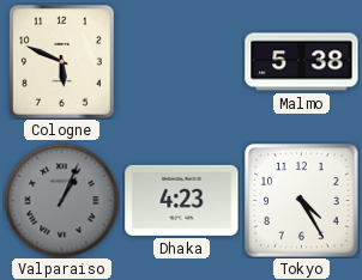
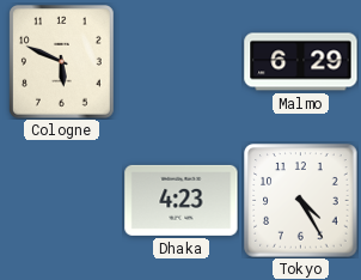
Malmo: 5:38 -> 6:29 (301, 62)
Valparaiso: 1:04 -> none (61, 200)
